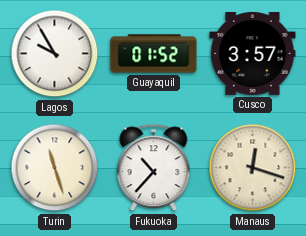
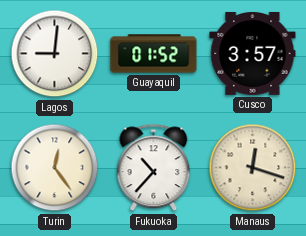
Lagos: 9:55 -> 9:01 (55, 54)
Turin: 11:27 -> 12:24 (55, 168)
